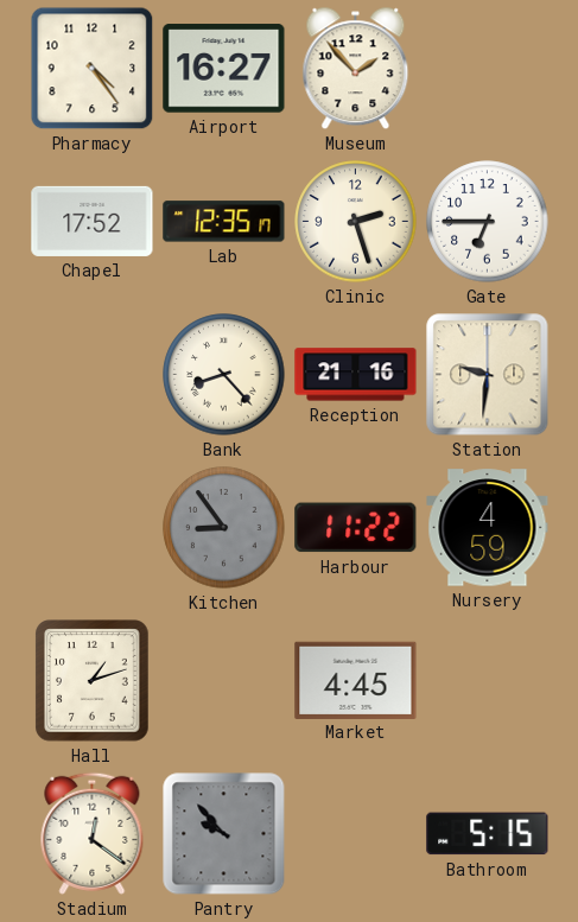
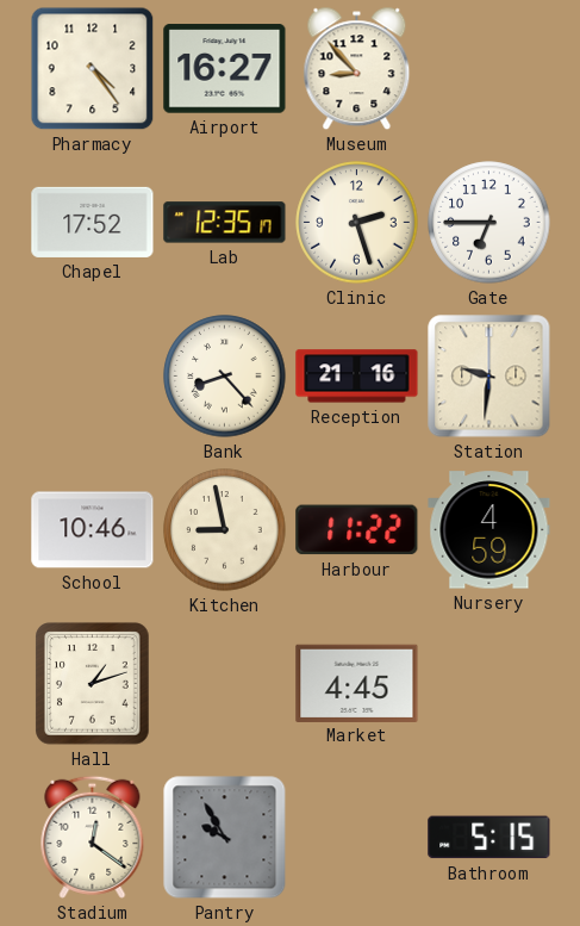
Museum: 1:53 -> 8:53 (357, 69)
School: none -> 10:46 (93, 530)
Kitchen: 8:54 -> 8:58 (225, 530)
Kitchen dial: grey -> cream (225, 530)
Pantry: 9:53 -> 9:55 (225, 838)
